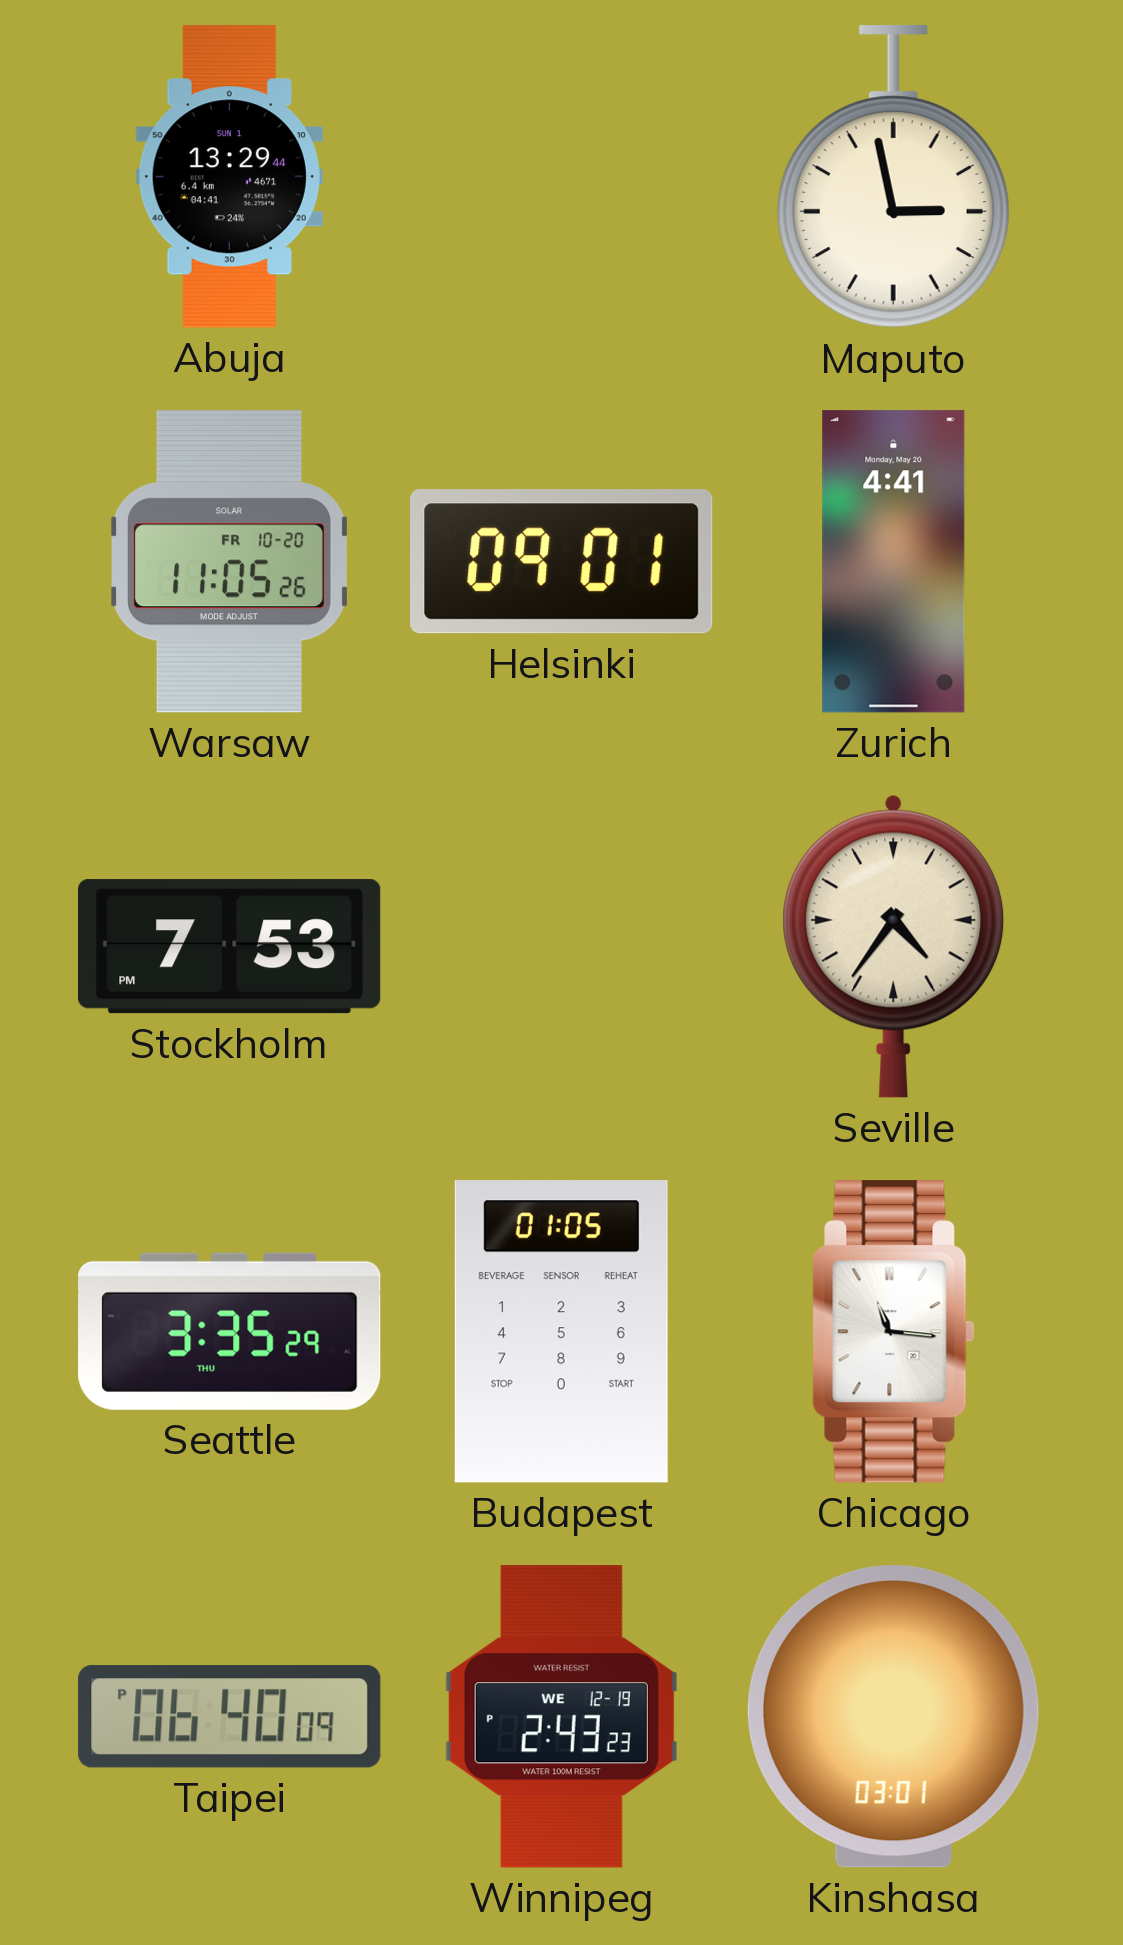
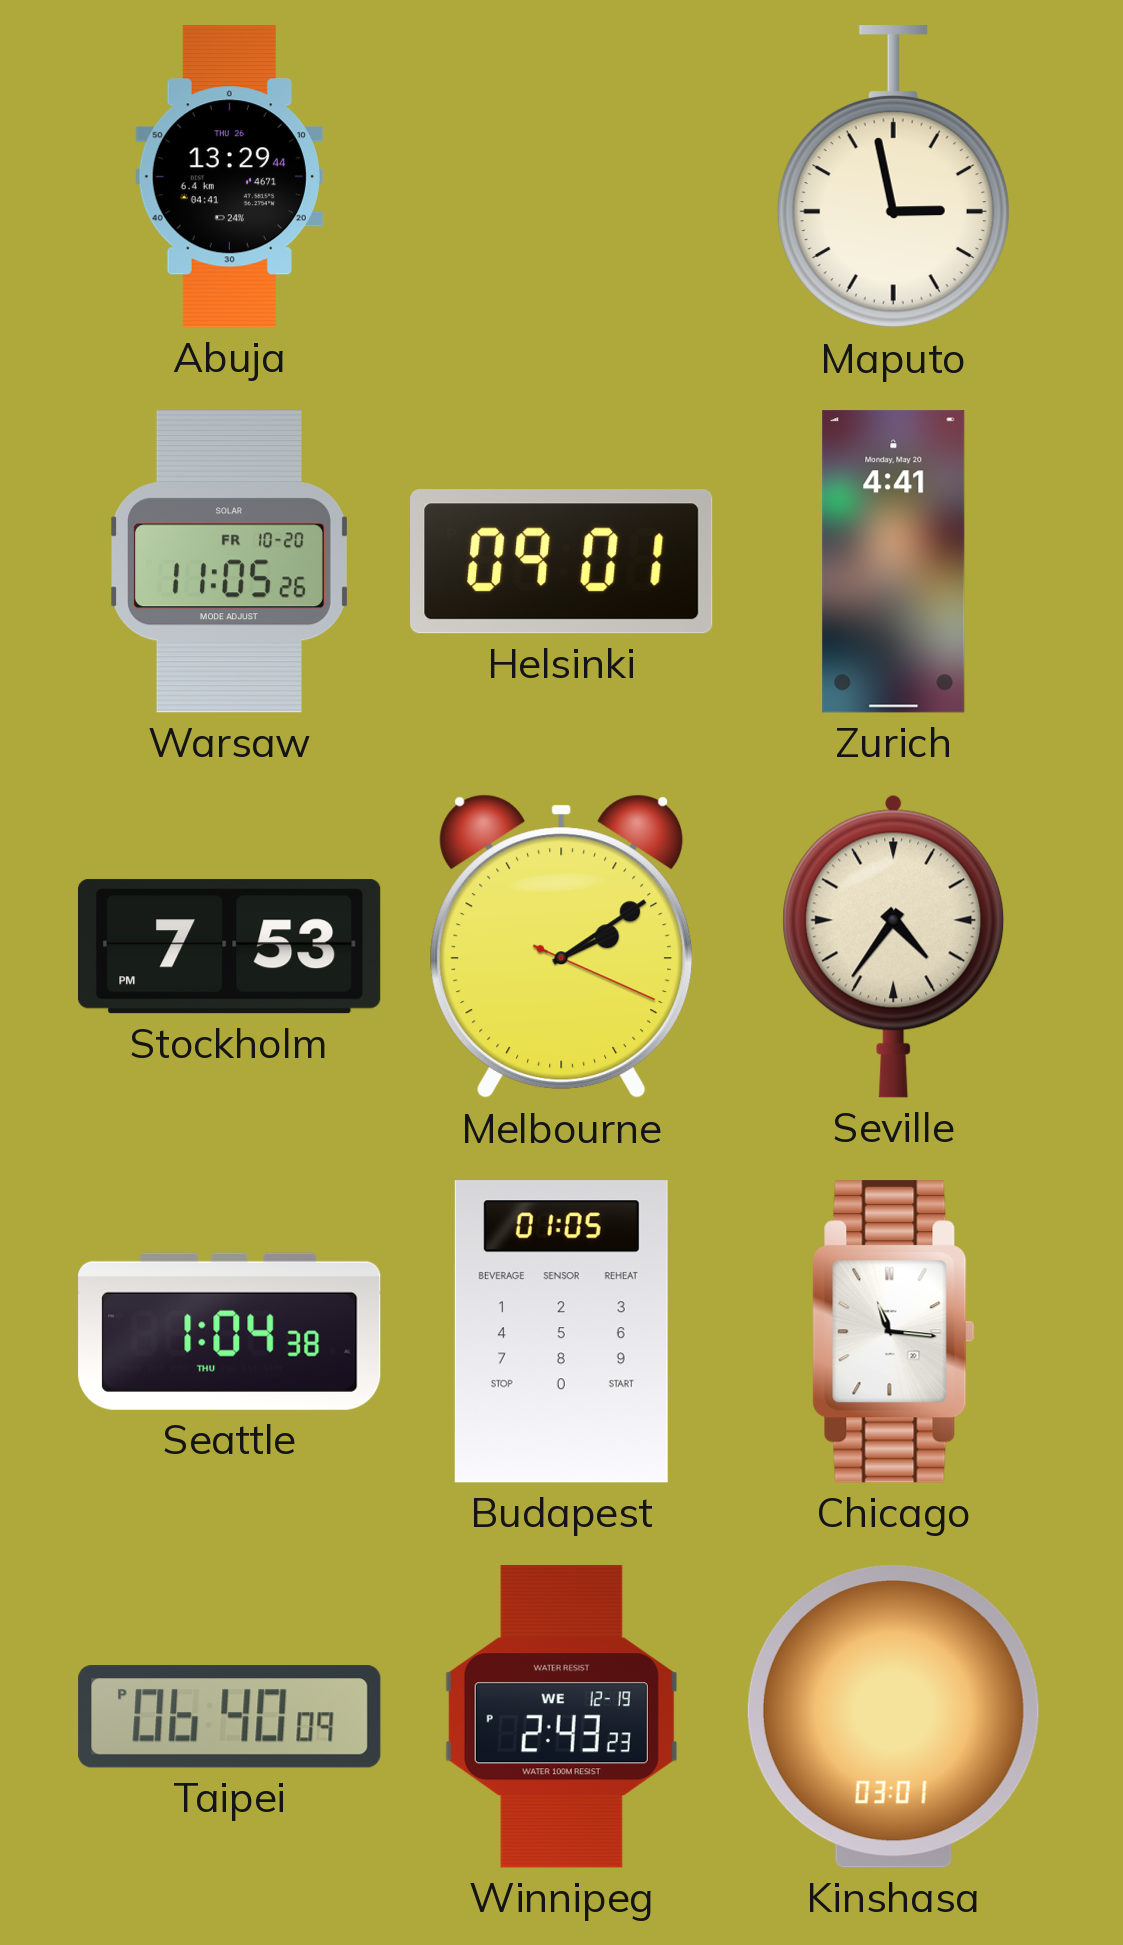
Abuja date: SUN 1 -> THU 26 (229, 177)
Melbourne: none -> 2:09 (562, 947)
Seattle: 3:35 -> 1:04 (230, 1331)
